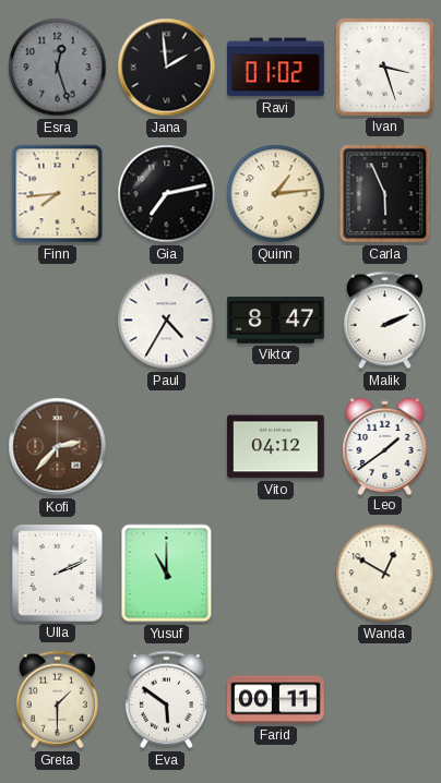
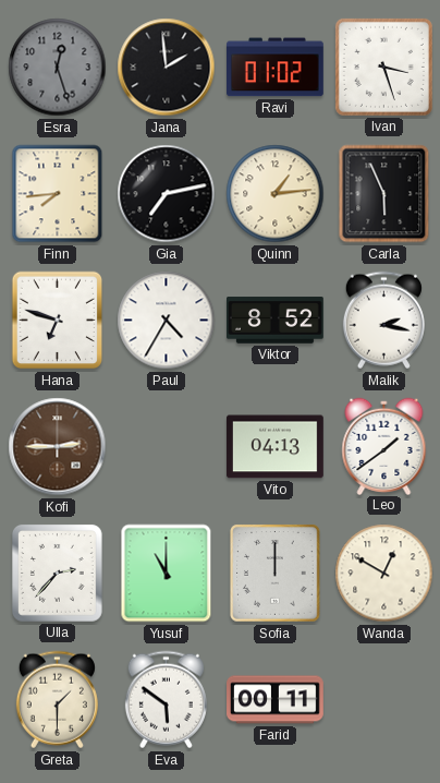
Hana: none -> 6:48 (58, 321)
Viktor: 8:47 -> 8:52 (276, 321)
Malik: 2:11 -> 2:17 (383, 321)
Kofi: 2:37 -> 2:45 (58, 447)
Vito: 04:12 -> 04:13 (274, 447)
Ulla: 2:11 -> 2:37 (57, 573)
Sofia: none -> 12:00 (276, 574)
